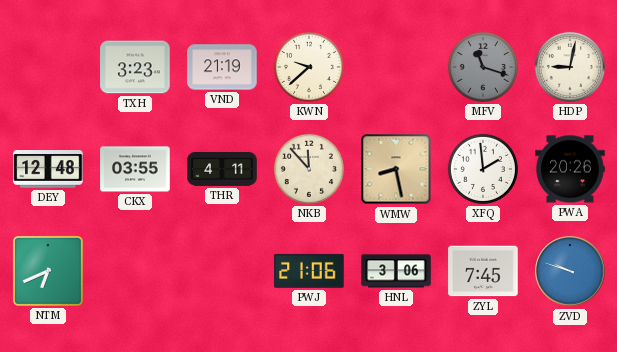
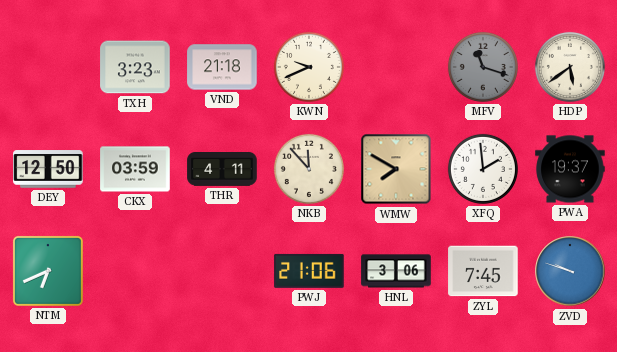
VND: 21:19 -> 21:18 (222, 67)
KWN: 9:38 -> 9:41 (309, 67)
HDP: 9:02 -> 5:39 (570, 67)
DEY: 12:48 -> 12:50 (48, 169)
CKX: 03:55 -> 03:59 (135, 169)
WMW: 8:28 -> 7:50 (396, 169)
PWA: 20:26 -> 19:37 (570, 169)
